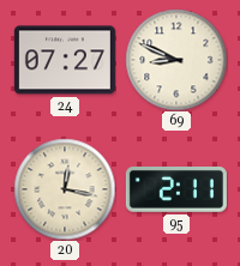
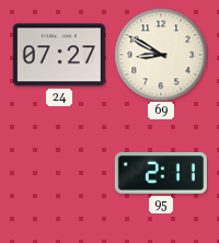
69: 8:49 -> 8:50 (161, 55)
20: 12:17 -> none (65, 189)
